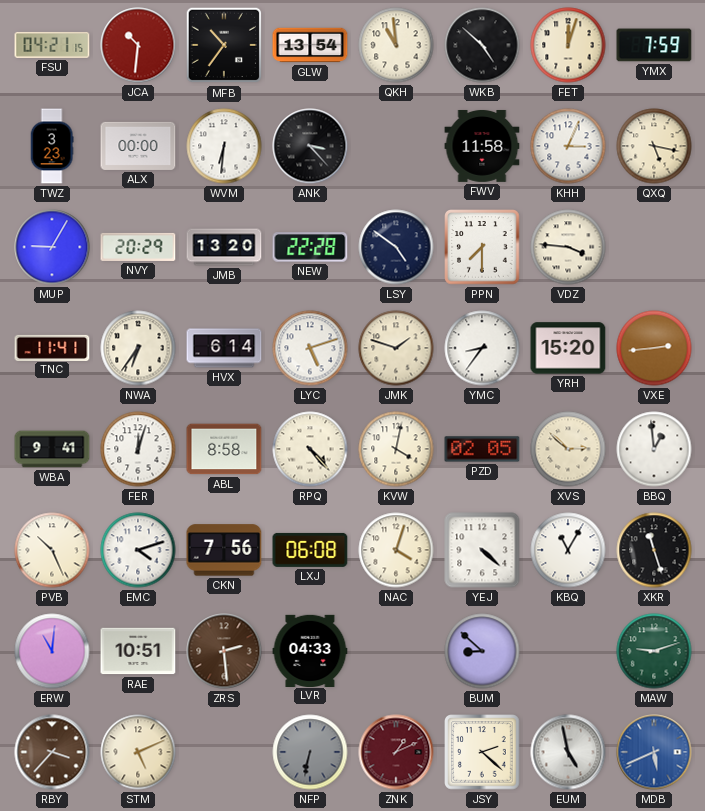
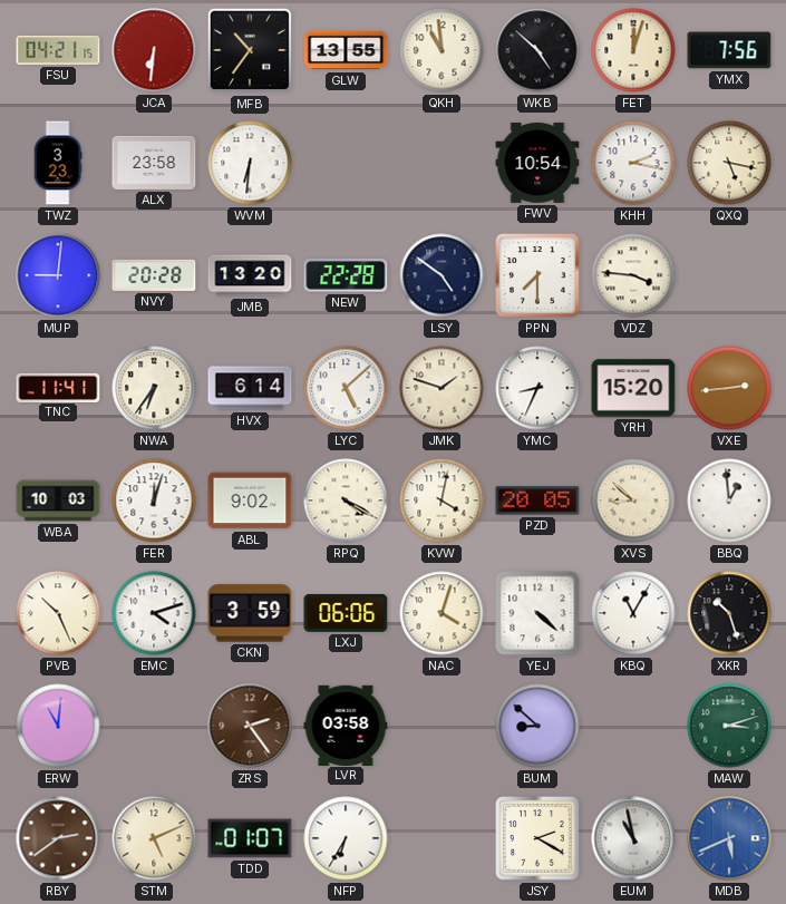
JCA: 10:31 -> 6:31 (154, 50)
GLW: 13:54 -> 13:55 (346, 50)
YMX: 7:59 -> 7:56 (729, 50)
ALX: 00:00 -> 23:58 (154, 163)
ANK: 3:23 -> none (310, 146)
FWV: 11:58 -> 10:54 (537, 163)
KHH: 3:04 -> 2:17 (633, 163)
MUP: 9:05 -> 9:01 (58, 275)
NVY: 20:29 -> 20:28 (154, 275)
LYC: 5:12 -> 5:08 (346, 388)
YMC: 8:36 -> 8:34 (537, 388)
WBA: 9:41 -> 10:03 (58, 500)
ABL: 8:58 -> 9:02 (250, 500)
RPQ: 4:23 -> 4:20 (346, 500)
PZD: 02:05 -> 20:05 (537, 500)
XVS: 2:52 -> 8:52 (633, 500)
CKN: 7:56 -> 3:59 (250, 613)
LXJ: 06:08 -> 06:06 (346, 613)
XKR: 11:27 -> 10:27 (729, 613)
RAE: 10:51 -> none (138, 651)
ZRS: 2:29 -> 2:24 (250, 726)
LVR: 04:33 -> 03:58 (346, 725)
MAW: 9:12 -> 3:12 (729, 726)
RBY: 3:37 -> 2:39 (58, 838)
TDD: none -> 01:07 (250, 838)
NFP: 6:32 -> 6:35 (346, 838)
NFP dial: grey -> white (346, 838)
ZNK: 1:11 -> none (396, 752)
JSY: 2:22 -> 2:20 (537, 838)
EUM: 4:58 -> 10:58 (633, 838)
